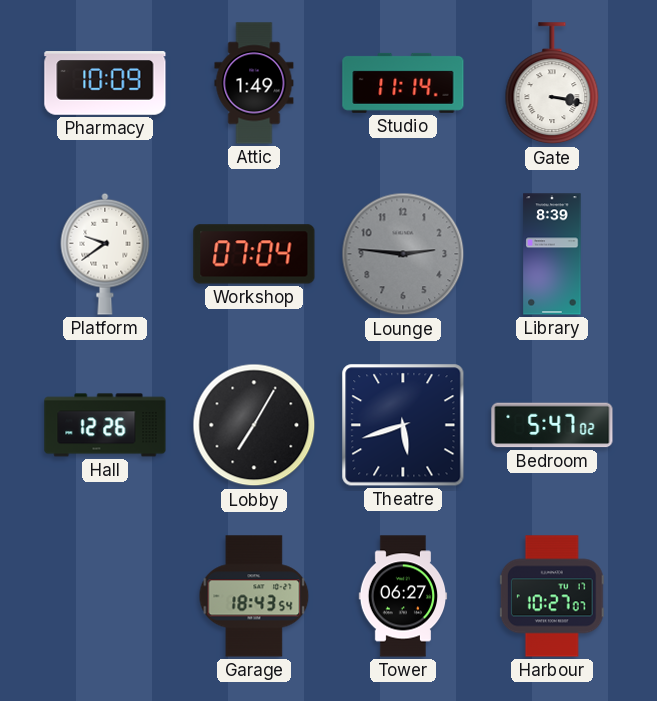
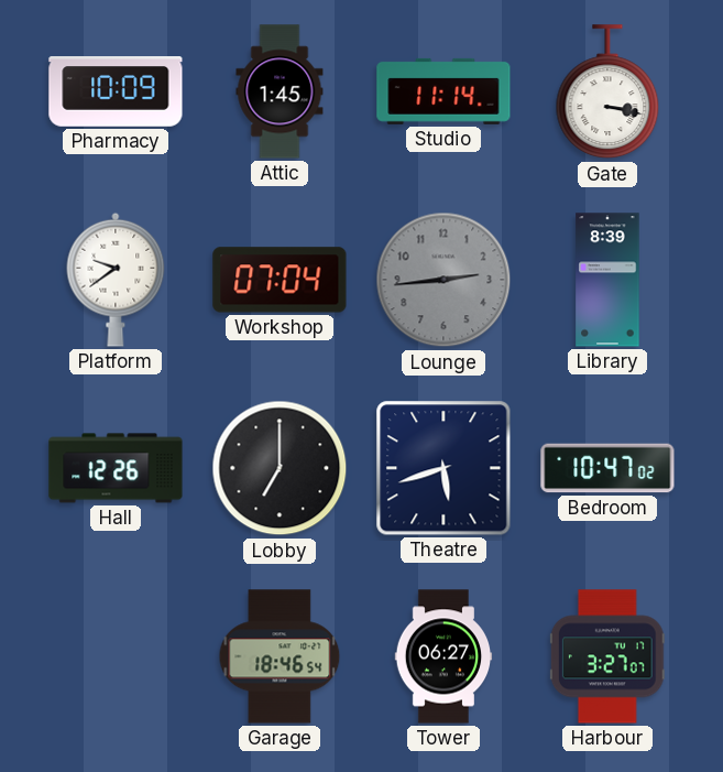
Attic: 1:49 -> 1:45 (280, 91)
Lounge: 2:46 -> 2:44 (443, 280)
Lobby: 7:05 -> 7:00 (280, 468)
Bedroom: 5:47 -> 10:47 (607, 468)
Garage: 18:43 -> 18:46 (280, 656)
Harbour: 10:27 -> 3:27 (607, 656)
